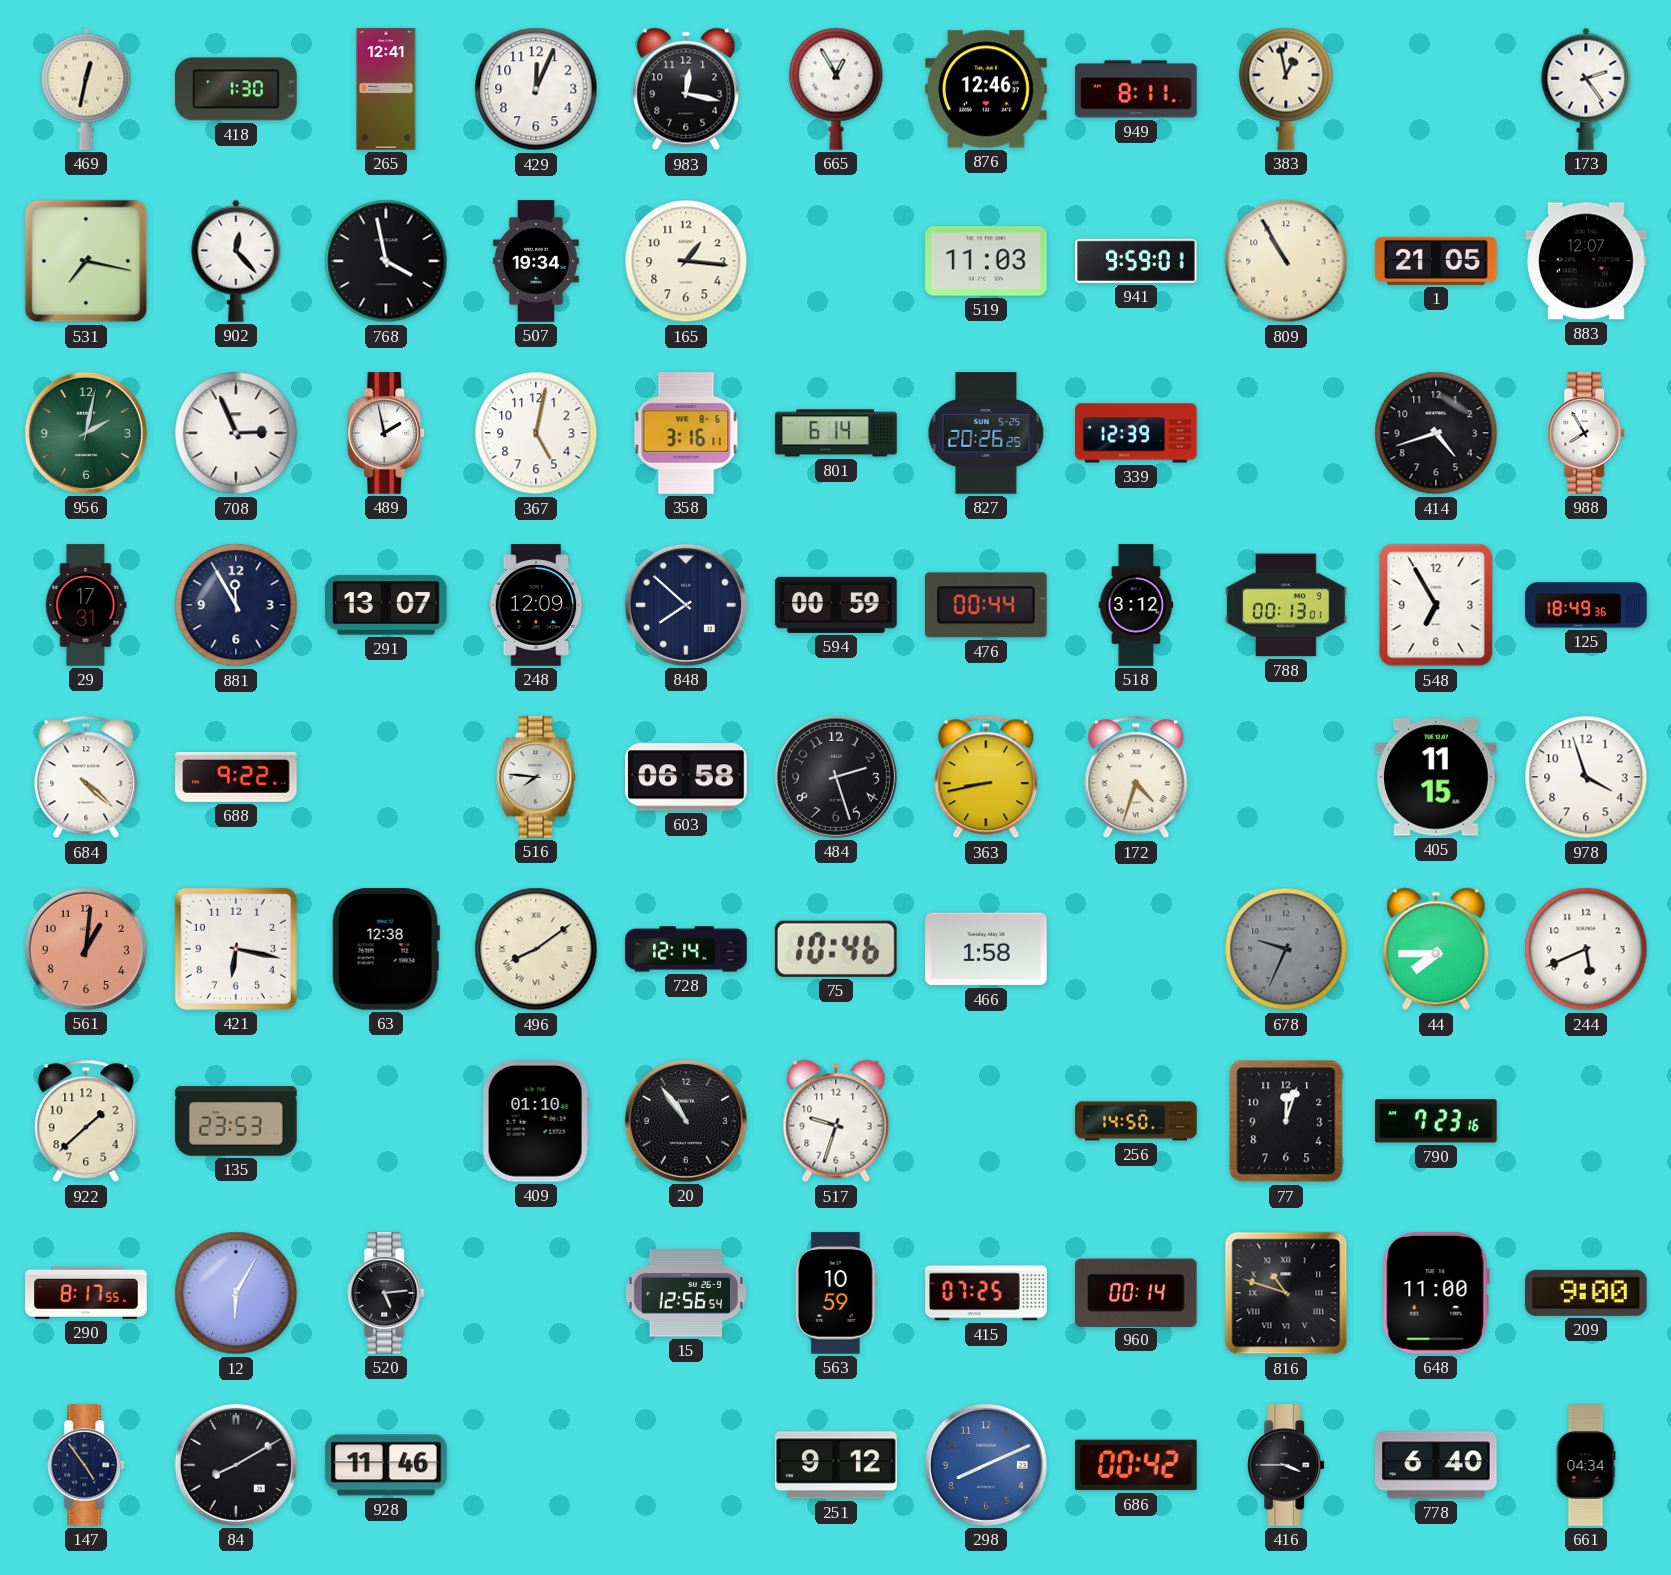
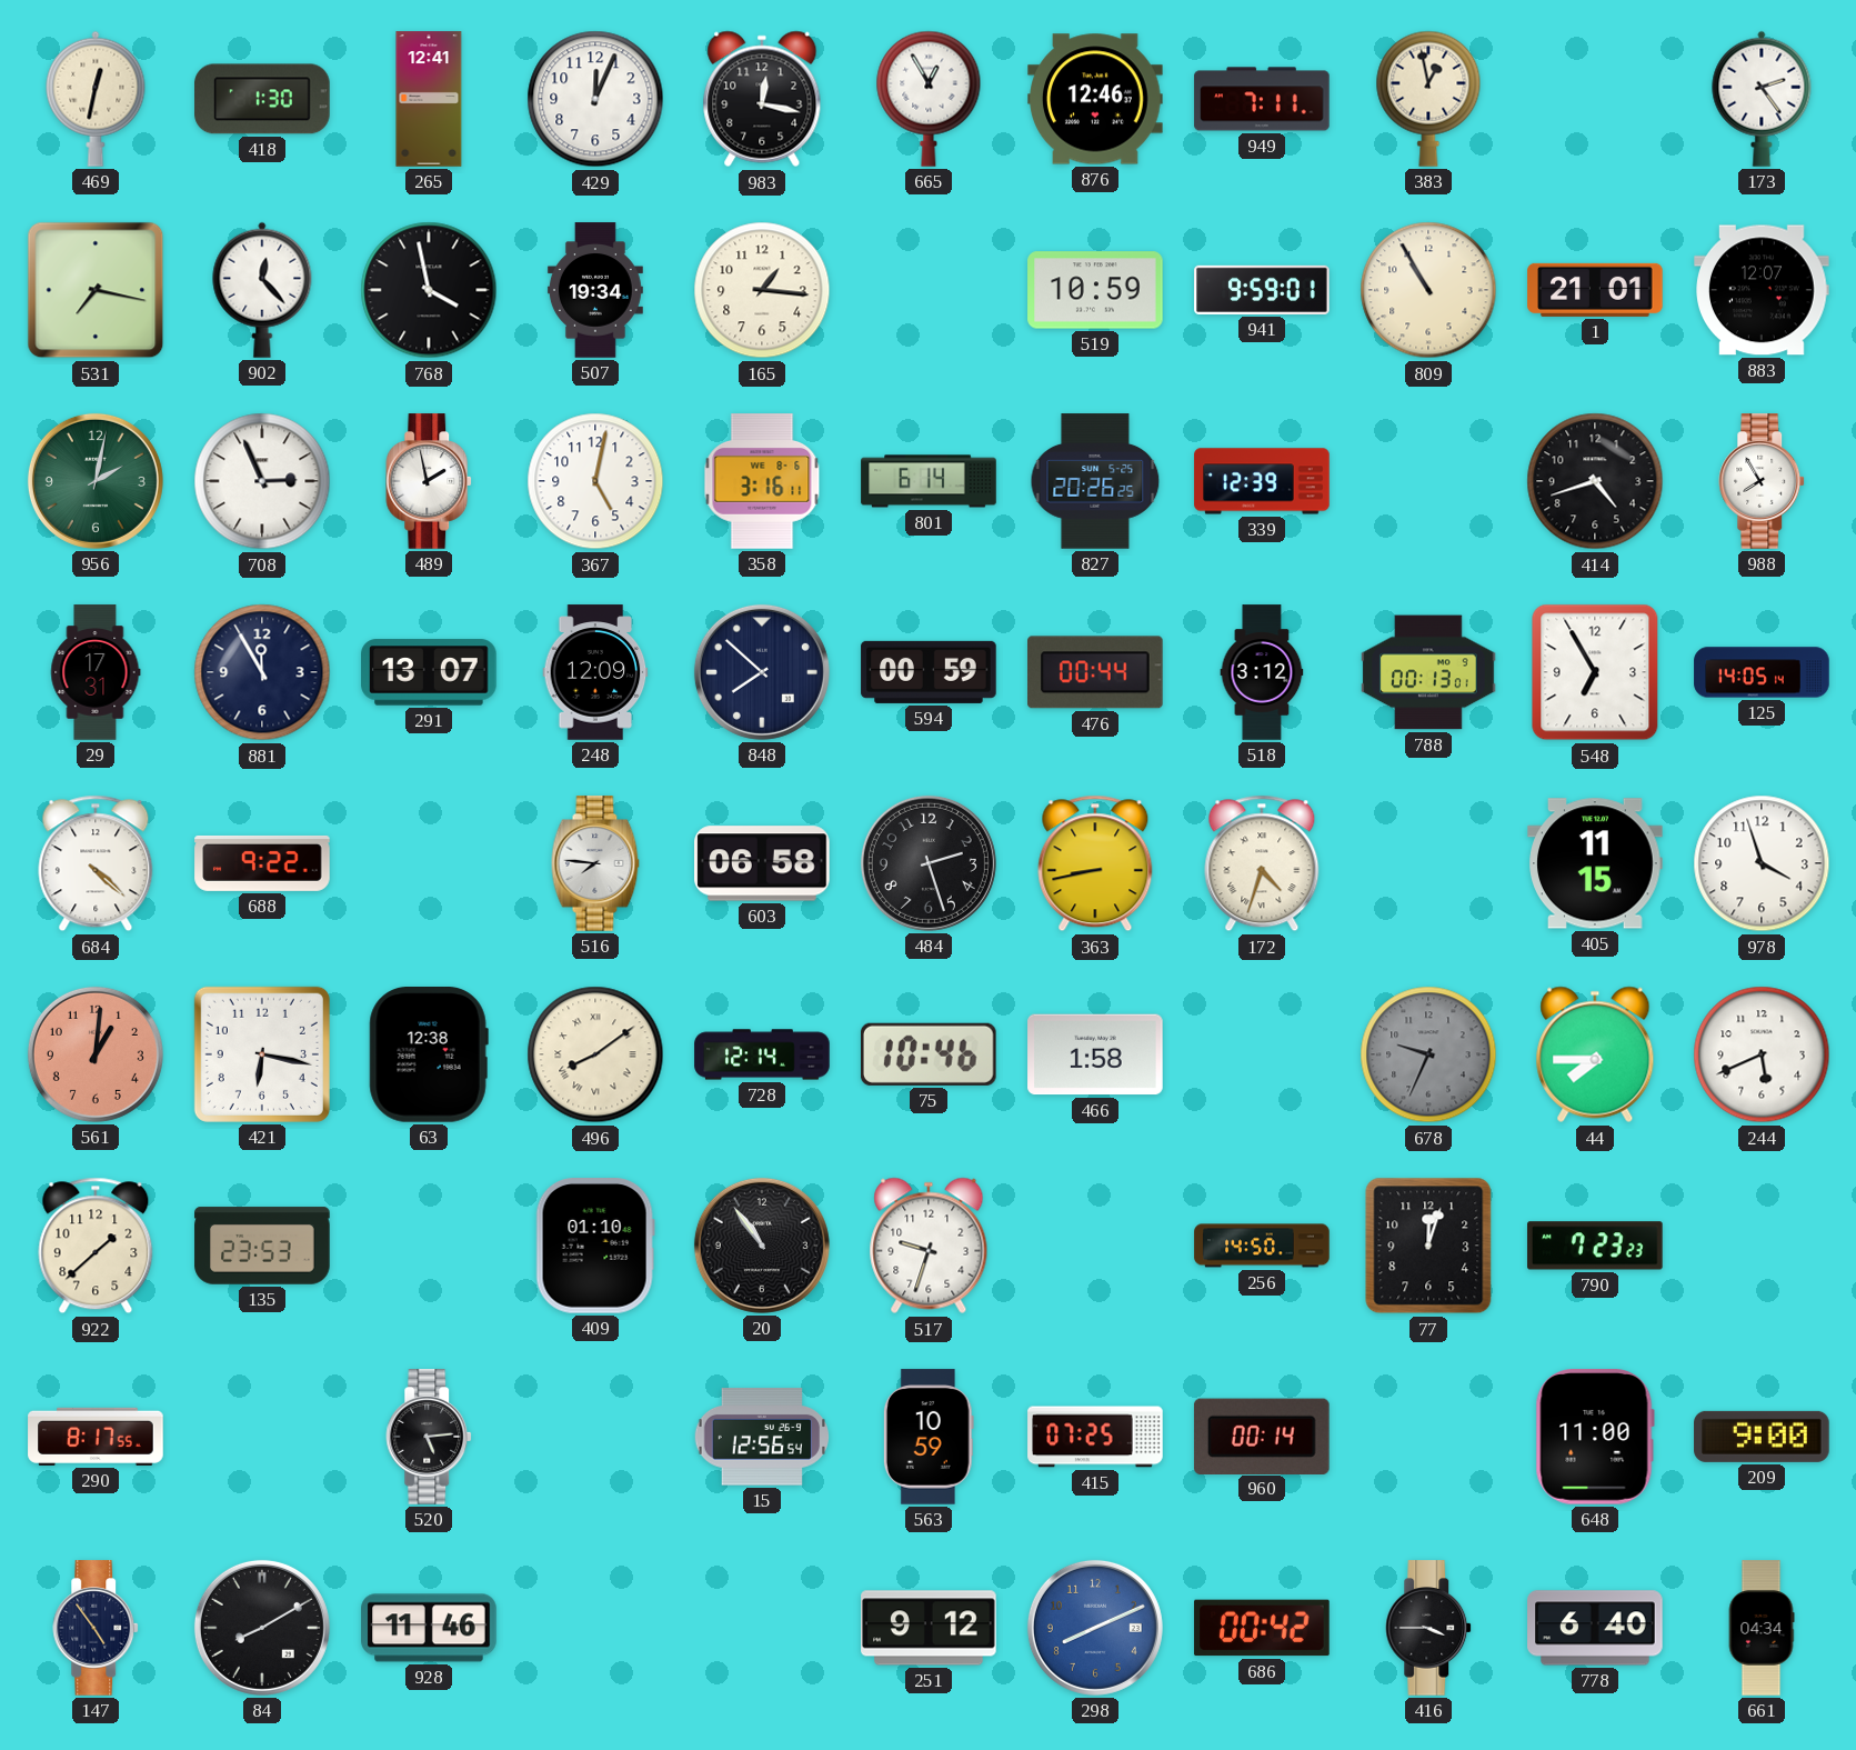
949: 8:11 -> 7:11 (1262, 99)
519: 11:03 -> 10:59 (1095, 290)
1: 21:05 -> 21:01 (1595, 290)
125: 18:49 -> 14:05 (1762, 672)
790: 7:23:16 -> 7:23:23 (1596, 1246)
12: 6:05 -> none (236, 1293)
816: 10:48 -> none (1286, 1293)
